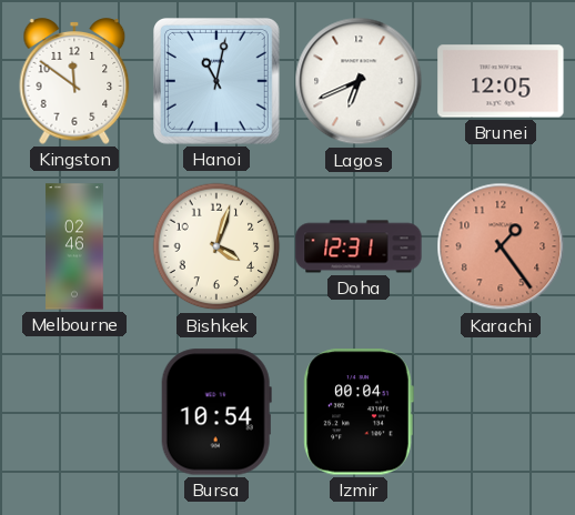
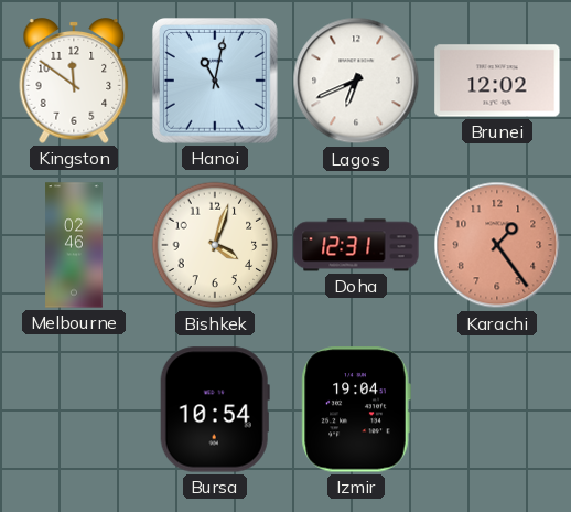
Brunei: 12:05 -> 12:02 (497, 81)
Izmir: 00:04 -> 19:04 (356, 409)
